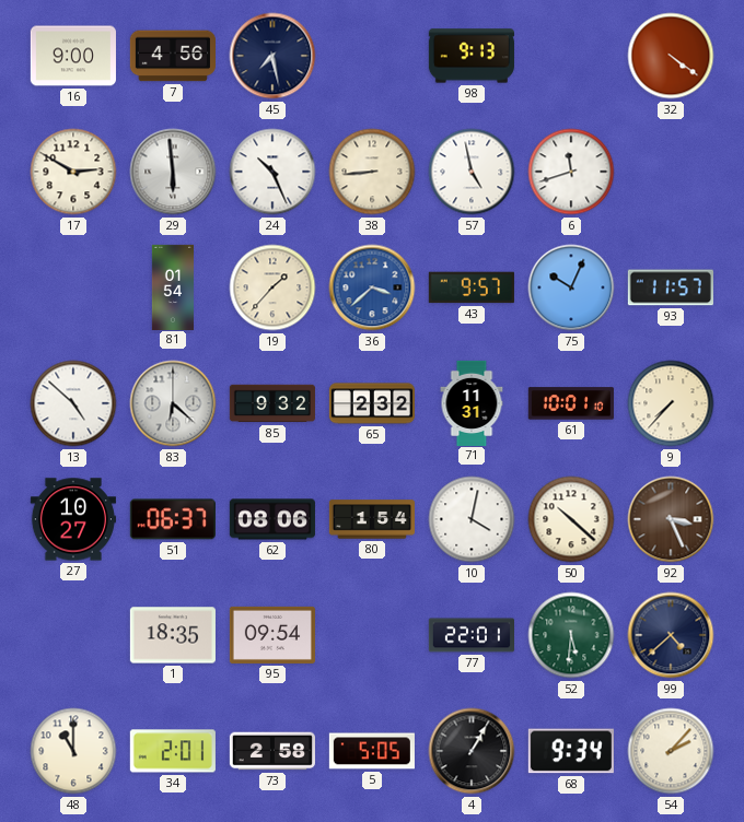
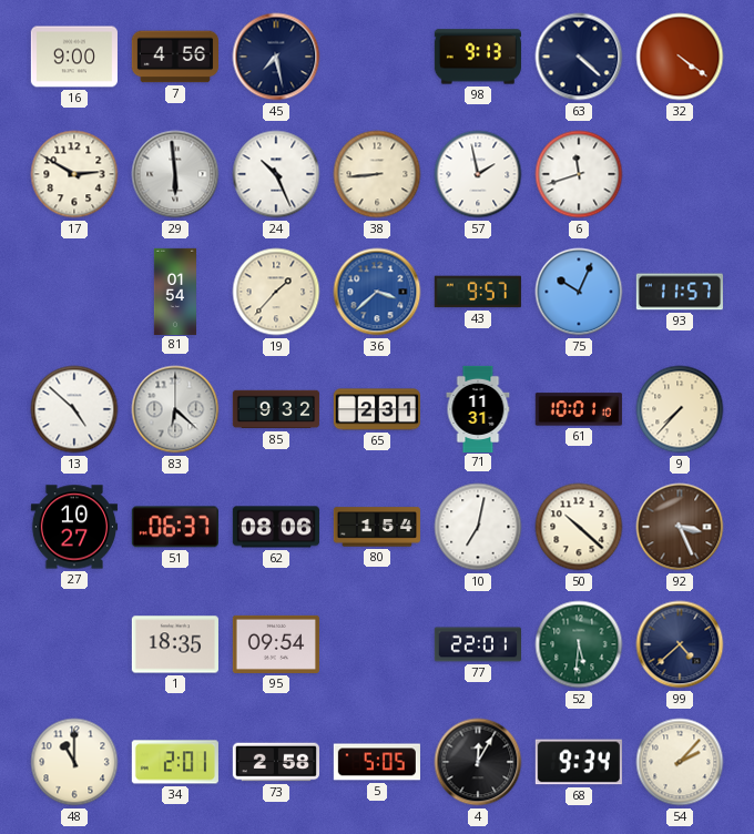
63: none -> 4:22 (579, 57)
57: 4:58 -> 1:58 (478, 174)
65: 2:32 -> 2:31 (377, 409)
10: 4:02 -> 7:02 (478, 527)
4: 1:05 -> 12:05 (478, 762)
